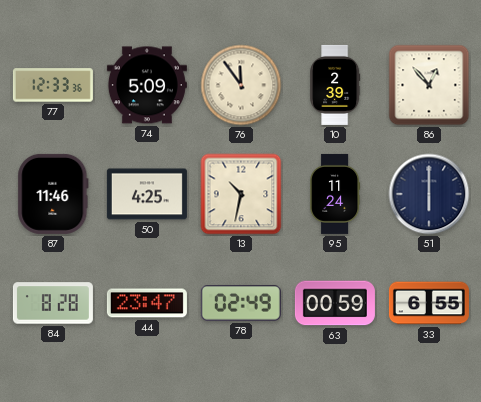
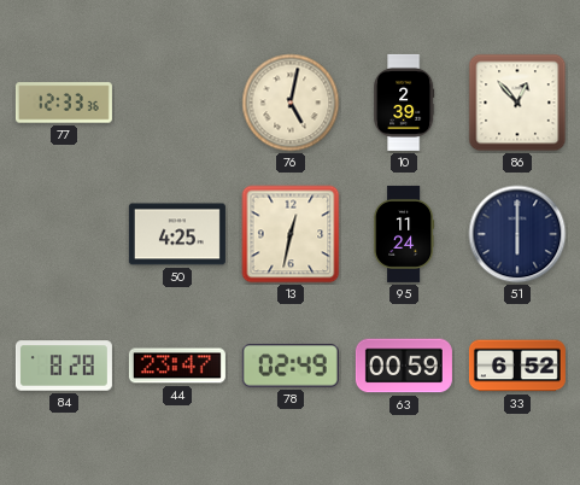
74: 5:09 -> none (147, 85)
76: 11:54 -> 5:02 (291, 103)
87: 11:46 -> none (53, 194)
13: 10:32 -> 12:32 (291, 234)
33: 6:55 -> 6:52 (517, 366)
